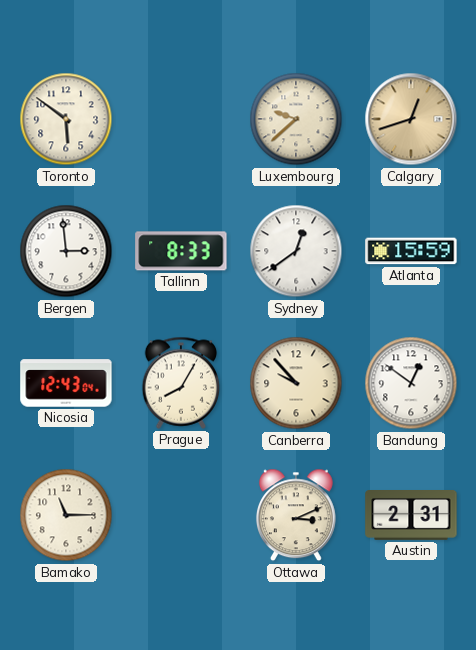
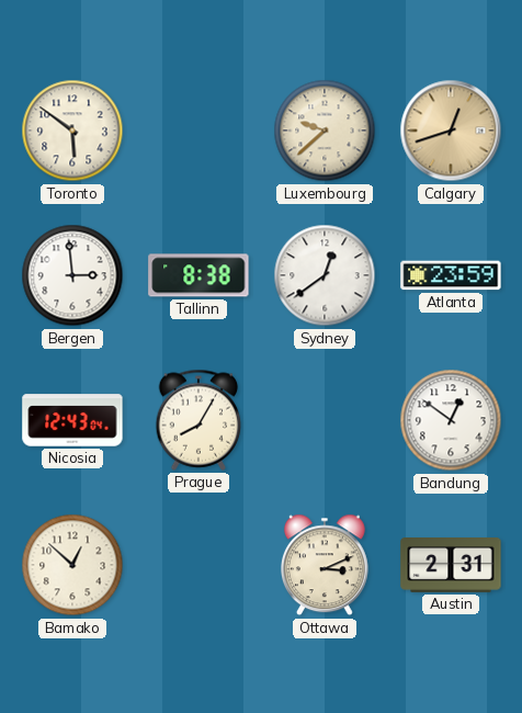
Tallinn: 8:33 -> 8:38 (198, 275)
Atlanta: 15:59 -> 23:59 (451, 275)
Canberra: 9:53 -> none (296, 383)
Bamako: 11:15 -> 12:52 (72, 565)
